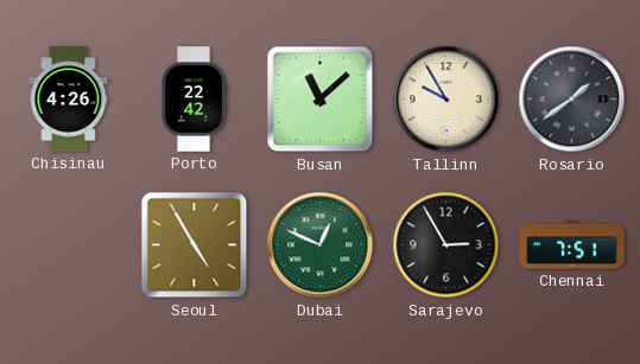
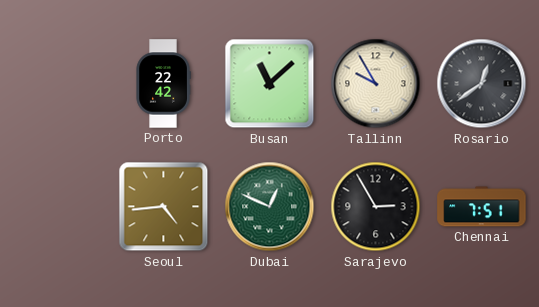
Chisinau: 4:26 -> none (69, 100)
Rosario: 1:39 -> 12:39 (482, 84)
Seoul: 4:55 -> 4:44 (164, 207)
